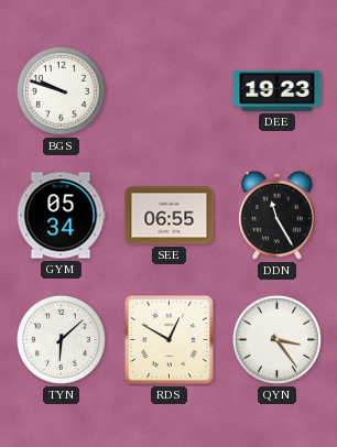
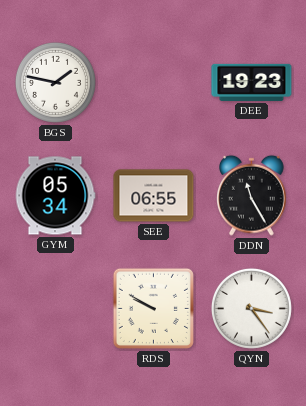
BGS: 9:48 -> 1:47 (55, 82)
TYN: 6:08 -> none (61, 339)
RDS: 12:50 -> 9:50 (153, 308)
